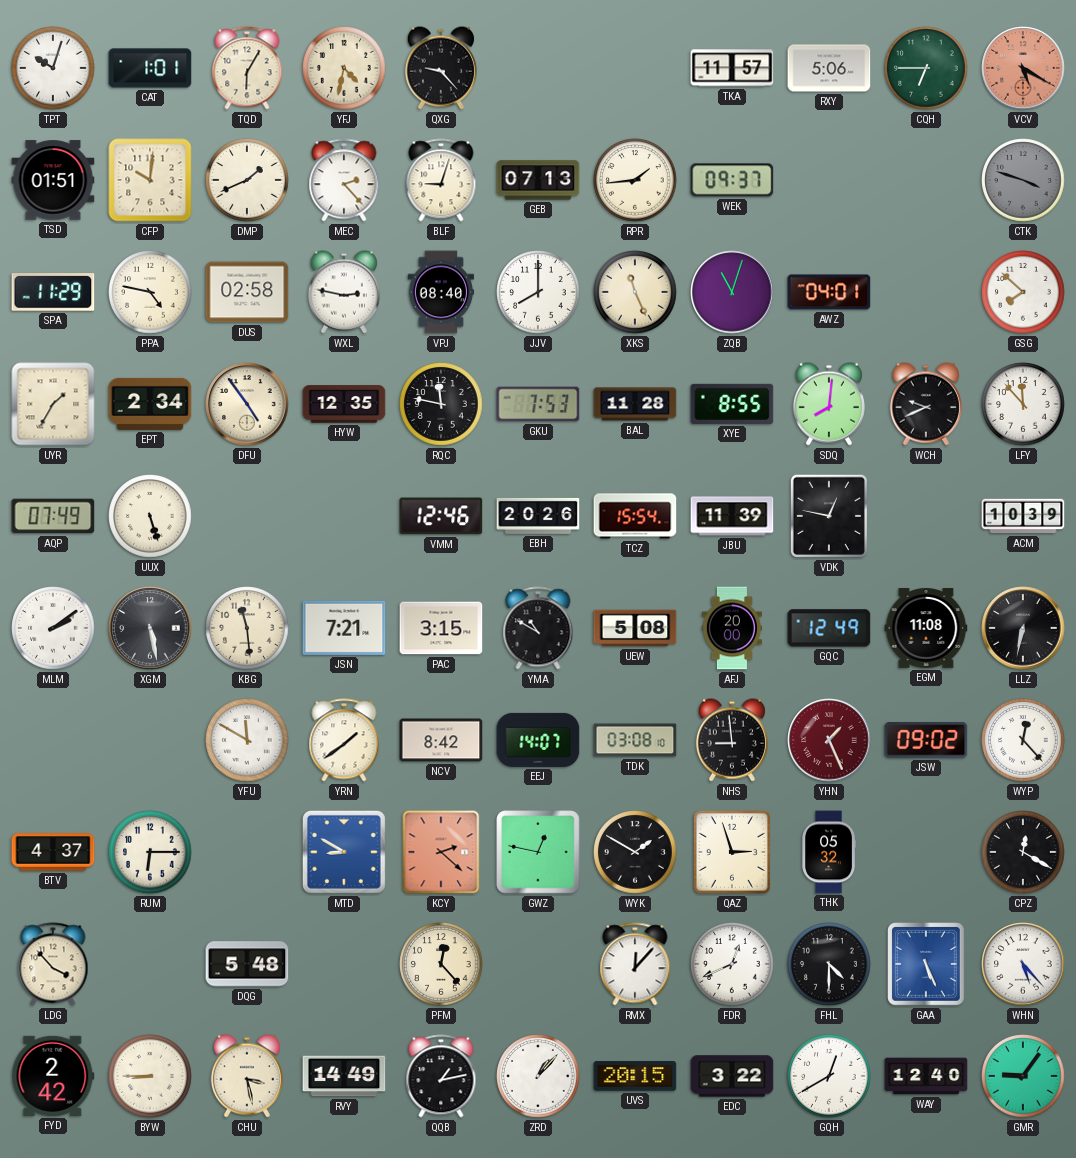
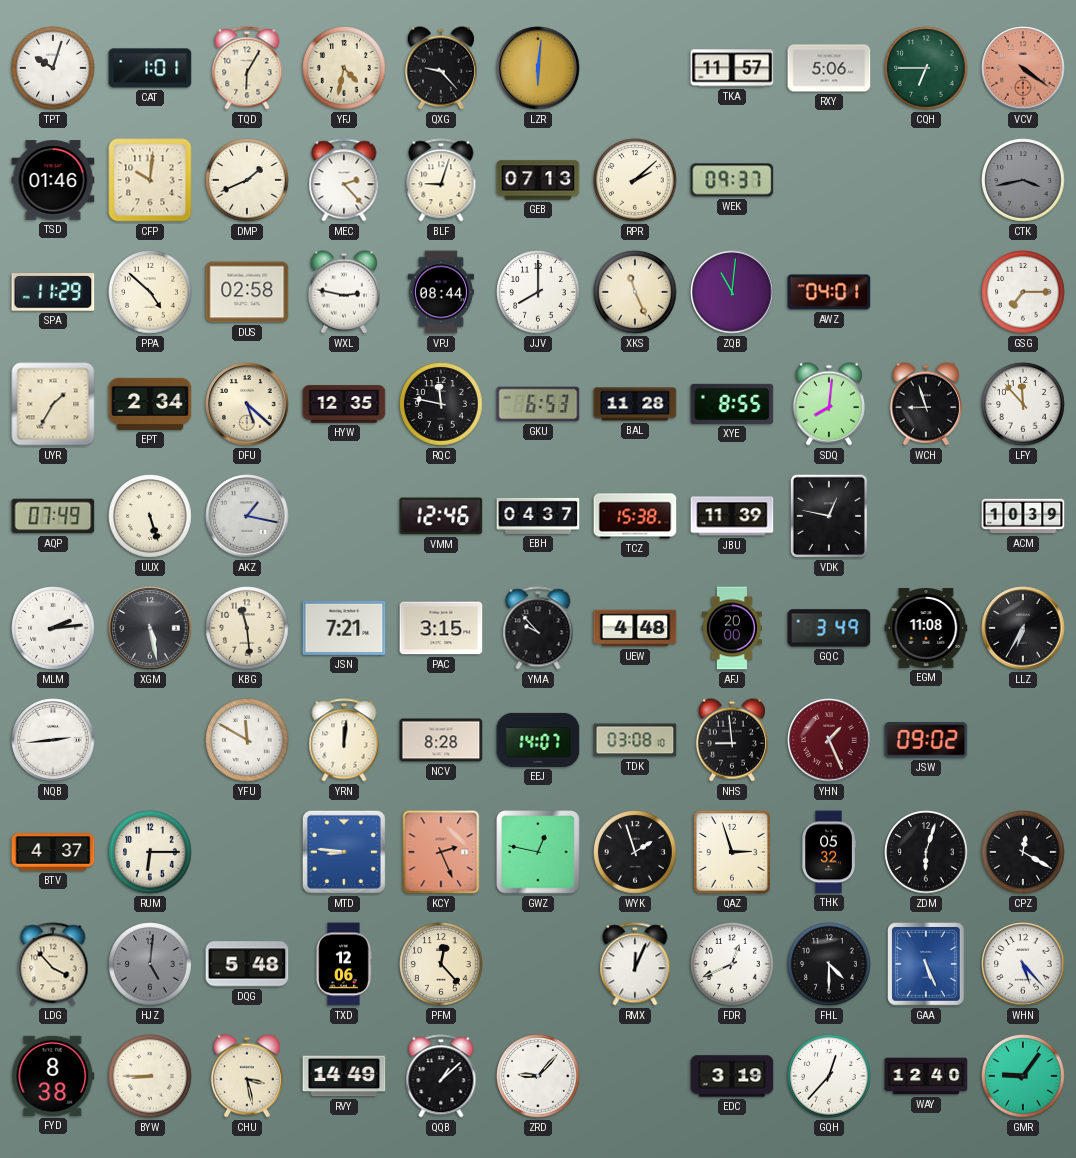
LZR: none -> 6:01 (538, 68)
VCV: 5:20 -> 4:21 (1023, 68)
TSD: 01:51 -> 01:46 (53, 180)
RPR: 1:44 -> 2:08 (635, 180)
CTK: 3:48 -> 3:43 (1023, 180)
PPA: 4:47 -> 4:52 (150, 292)
VPJ: 08:40 -> 08:44 (440, 292)
ZQB: 11:03 -> 11:01 (732, 292)
GSG: 7:52 -> 7:15 (1023, 292)
DFU: 4:54 -> 5:22 (247, 404)
GKU: 7:53 -> 6:53 (538, 404)
WCH: 9:41 -> 8:57 (926, 404)
AKZ: none -> 1:17 (247, 516)
EBH: 20:26 -> 04:37 (538, 516)
TCZ: 15:54 -> 15:38 (635, 516)
MLM: 2:09 -> 2:14 (53, 628)
YMA: 10:50 -> 9:53 (538, 628)
UEW: 5:08 -> 4:48 (635, 628)
GQC: 12:49 -> 3:49 (829, 628)
LLZ: 6:32 -> 6:35 (1023, 628)
NQB: none -> 2:44 (53, 740)
YRN: 1:39 -> 12:01 (344, 740)
NCV: 8:42 -> 8:28 (441, 740)
WYP: 12:23 -> none (1023, 740)
MTD: 8:50 -> 8:46 (344, 852)
KCY: 2:22 -> 2:26 (441, 852)
WYK: 1:50 -> 1:57 (635, 852)
ZDM: none -> 6:03 (926, 852)
HJZ: none -> 5:01 (150, 964)
TXD: none -> 12:06 (344, 964)
RMX: 12:07 -> 12:04 (635, 964)
FYD: 2:42 -> 8:38 (53, 1076)
QQB: 1:13 -> 1:08 (441, 1076)
ZRD: 1:07 -> 9:07 (538, 1076)
UVS: 20:15 -> none (635, 1076)
EDC: 3:22 -> 3:19 (732, 1076)
GQH: 12:40 -> 12:37 (829, 1076)
